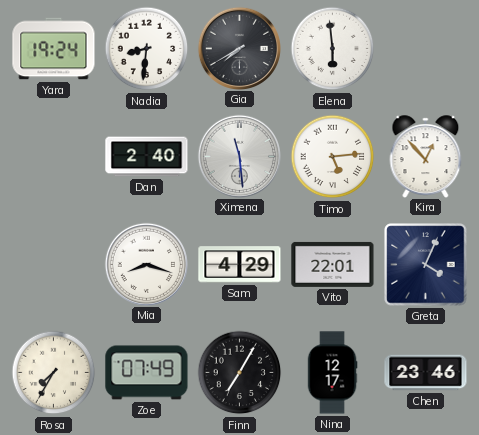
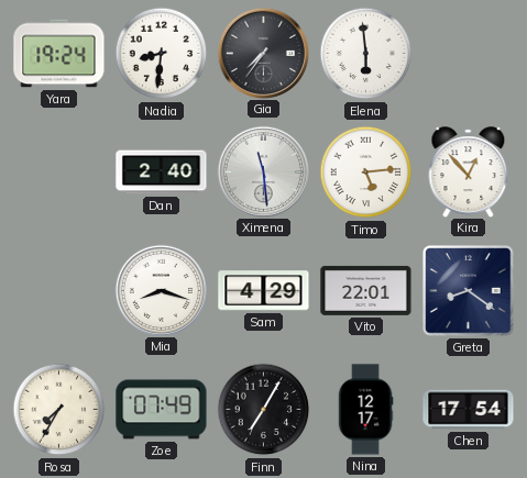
Gia: 7:40 -> 7:36 (263, 53)
Greta: 4:04 -> 8:21 (469, 291)
Chen: 23:46 -> 17:54 (469, 410)
